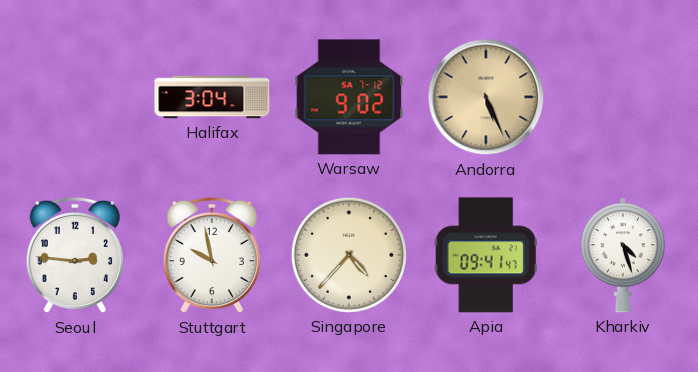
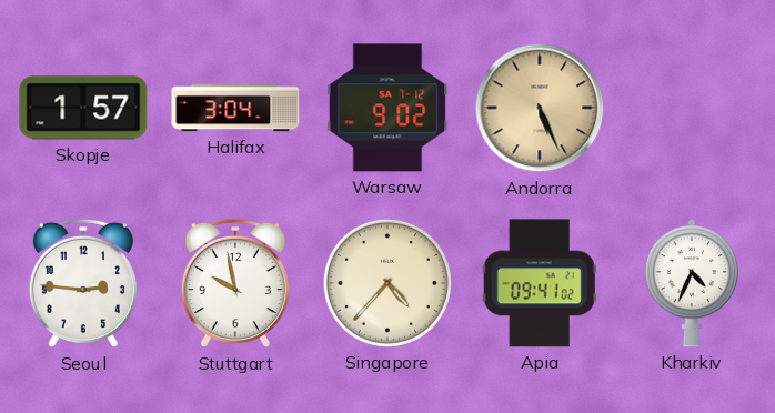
Skopje: none -> 1:57 (83, 108)
Apia: 09:41:47 -> 09:41:02 (540, 283)
Kharkiv: 4:27 -> 4:34 (692, 283)
